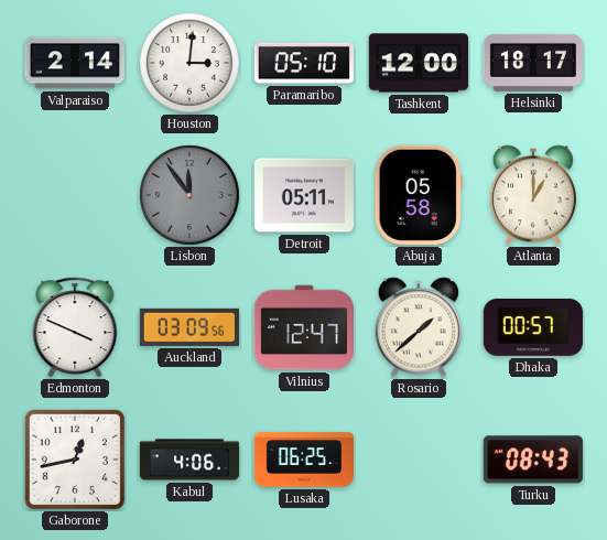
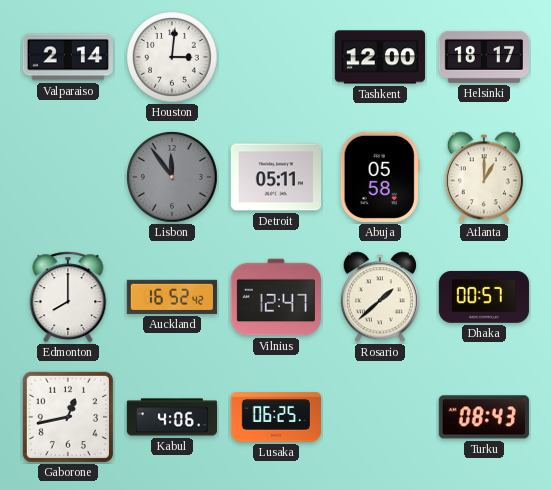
Paramaribo: 05:10 -> none (303, 63)
Edmonton: 3:49 -> 8:00 (68, 297)
Auckland: 03:09 -> 16:52 (172, 297)
